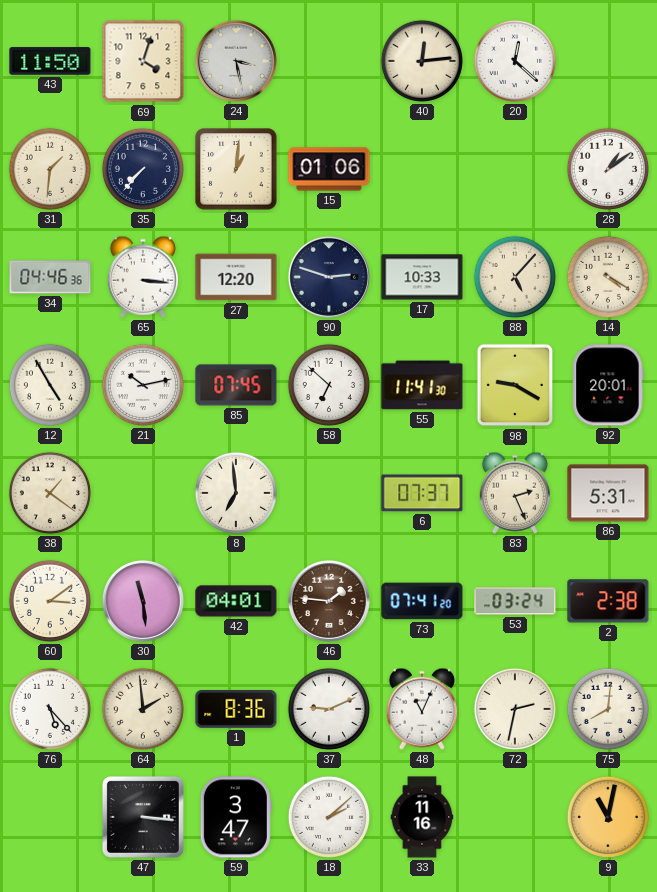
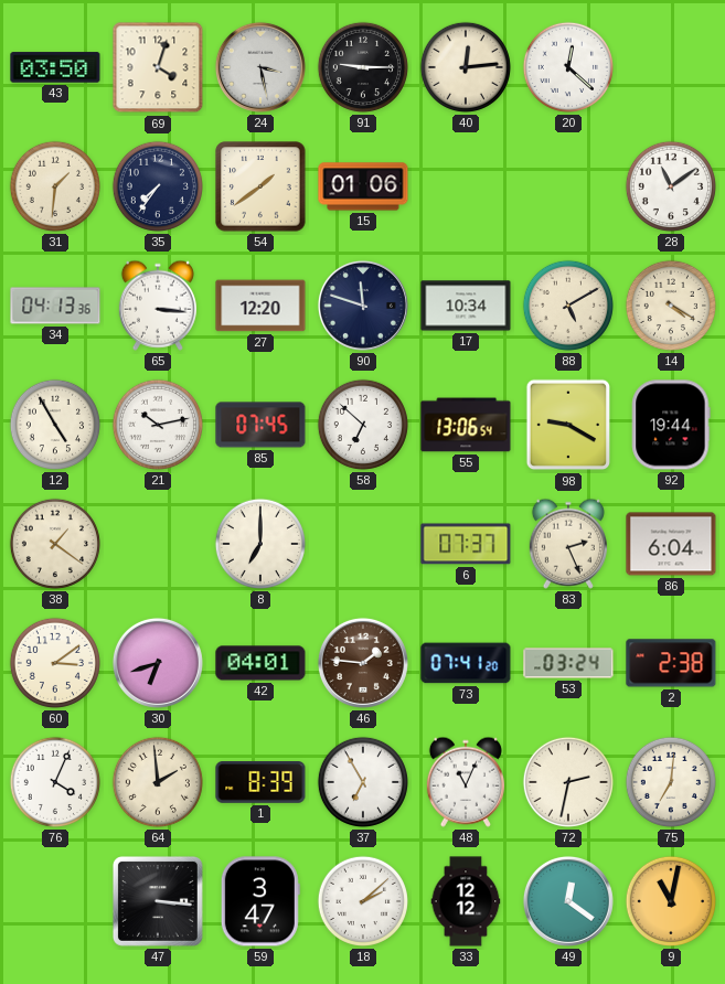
43: 11:50 -> 03:50 (55, 67)
91: none -> 9:15 (363, 67)
35: 7:37 -> 7:36 (158, 186)
54: 1:01 -> 1:39 (260, 186)
28: 1:09 -> 11:09 (671, 186)
34: 04:46 -> 04:13 (55, 306)
90: 2:48 -> 11:48 (363, 306)
17: 10:33 -> 10:34 (466, 306)
88: 5:07 -> 5:10 (568, 306)
55: 11:41 -> 13:06 (466, 425)
92: 20:01 -> 19:44 (671, 425)
8: 6:59 -> 7:00 (260, 544)
86: 5:31 -> 6:04 (671, 544)
30: 11:29 -> 6:42 (158, 663)
76: 5:23 -> 4:04 (55, 782)
1: 8:36 -> 8:39 (260, 783)
37: 9:11 -> 6:55 (363, 782)
75: 8:01 -> 7:01 (671, 782)
33: 11:16 -> 12:12 (466, 901)
49: none -> 12:21 (568, 901)
